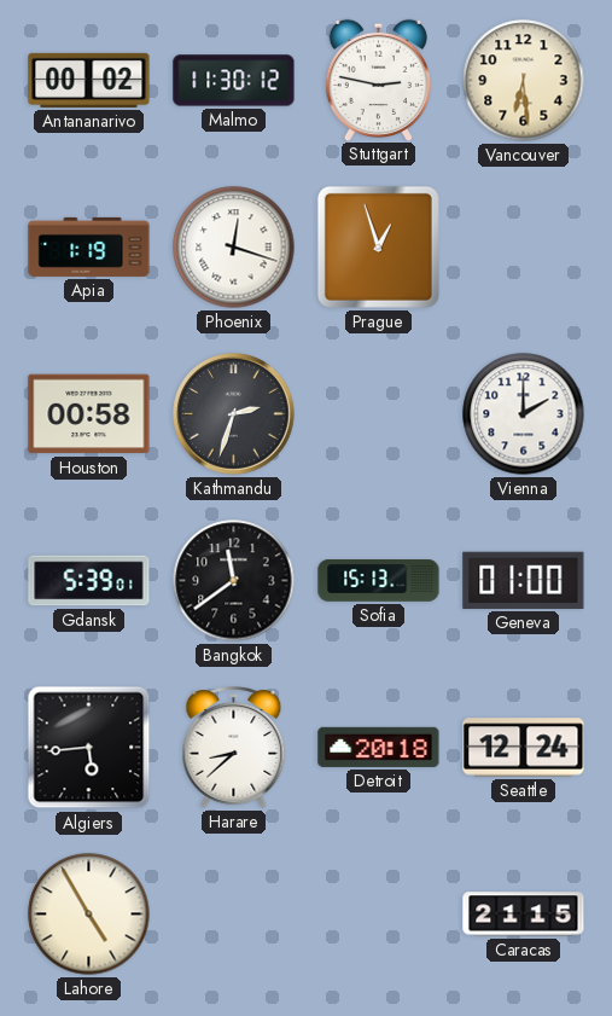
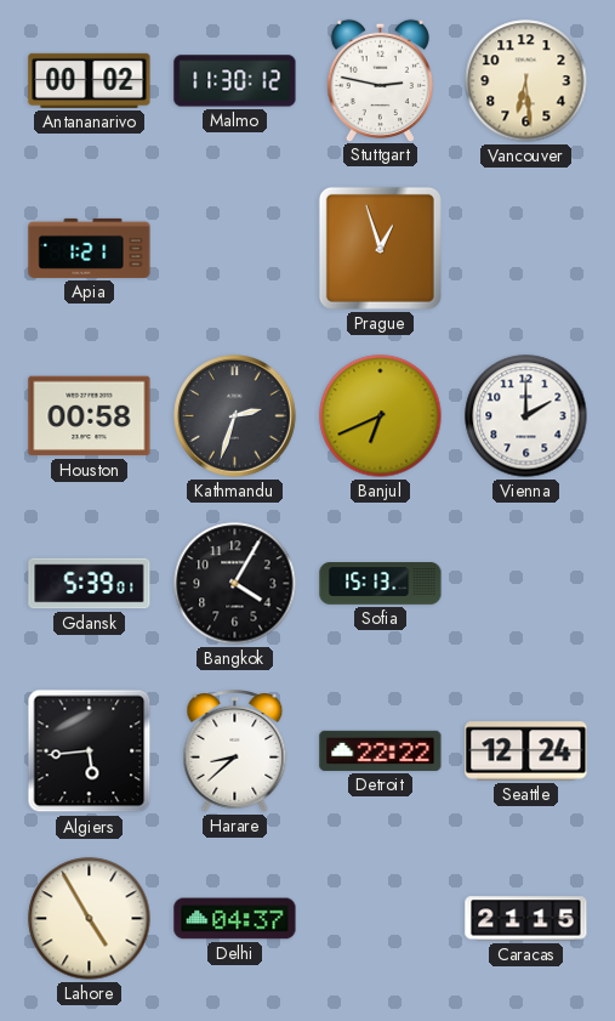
Apia: 1:19 -> 1:21 (90, 248)
Phoenix: 12:18 -> none (234, 248)
Banjul: none -> 6:41 (381, 416)
Bangkok: 11:39 -> 4:05 (235, 584)
Geneva: 01:00 -> none (524, 580)
Detroit: 20:18 -> 22:22 (381, 750)
Delhi: none -> 04:37 (235, 919)
